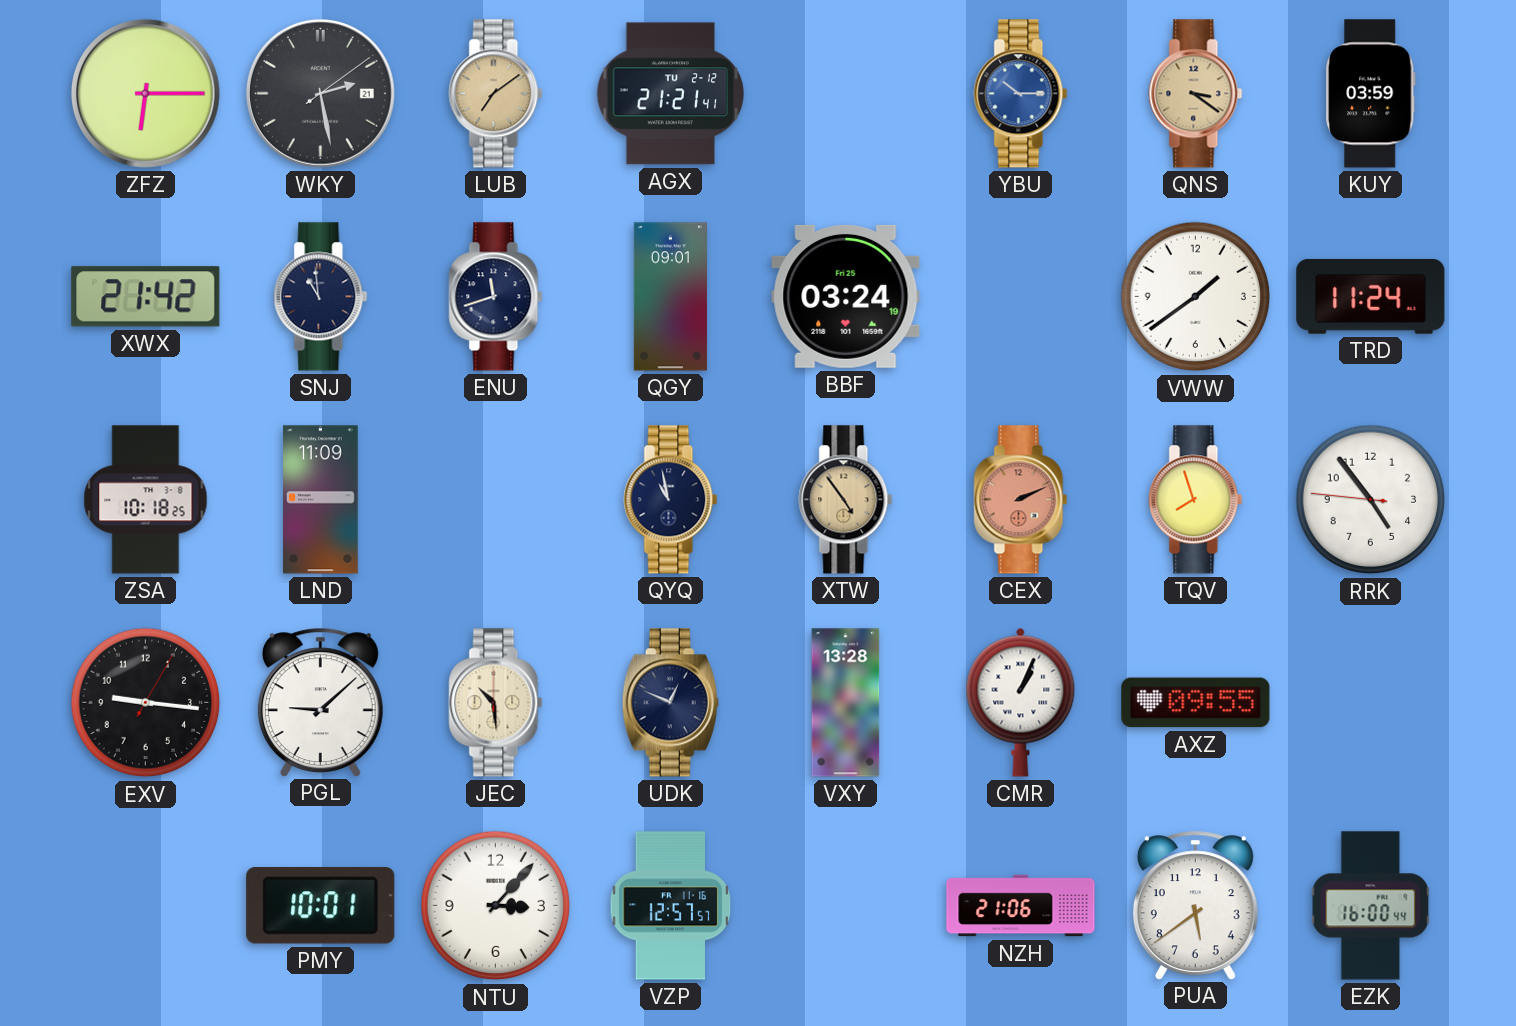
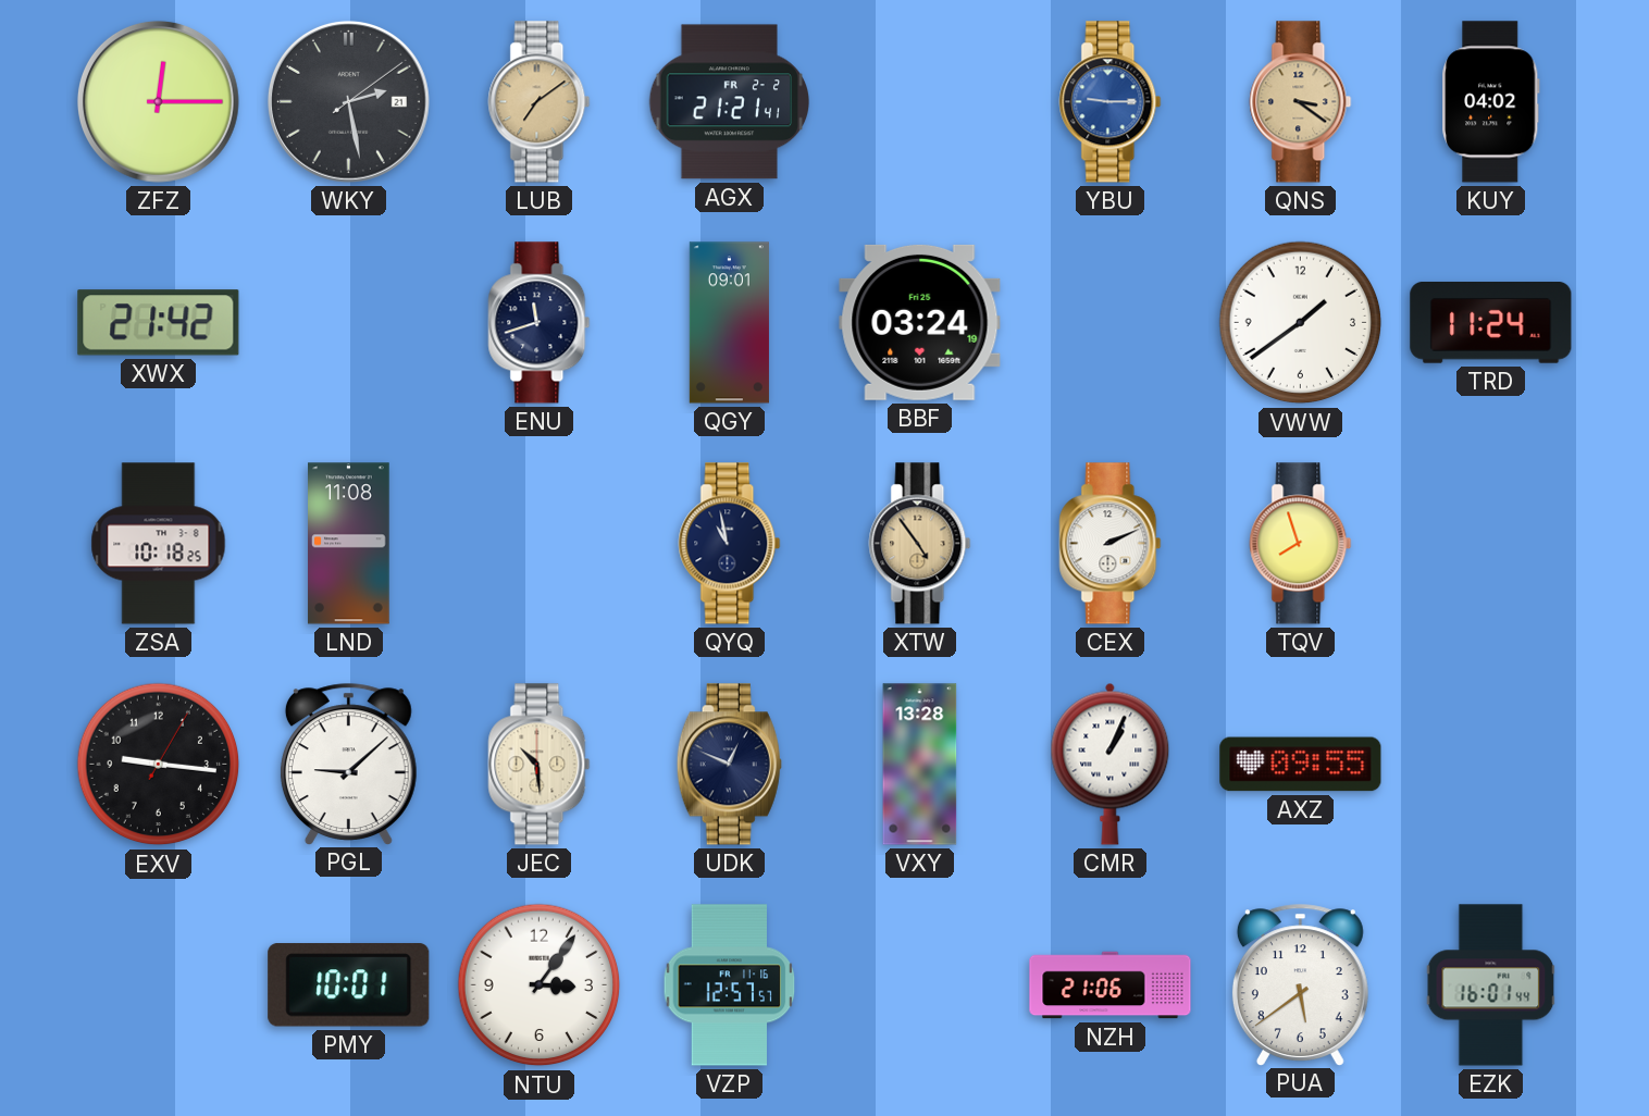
ZFZ: 6:15 -> 12:15 (158, 101)
AGX date: TU 2-12 -> FR 2-2 (729, 102)
YBU: 10:15 -> 9:15 (1111, 102)
KUY: 03:59 -> 04:02 (1491, 102)
SNJ: 10:59 -> none (321, 297)
LND: 11:09 -> 11:08 (349, 544)
CEX dial: salmon -> white (1111, 544)
RRK: 4:53 -> none (1371, 500)
NTU: 3:07 -> 3:06 (540, 985)
EZK: 16:00 -> 16:01 (1491, 985)
